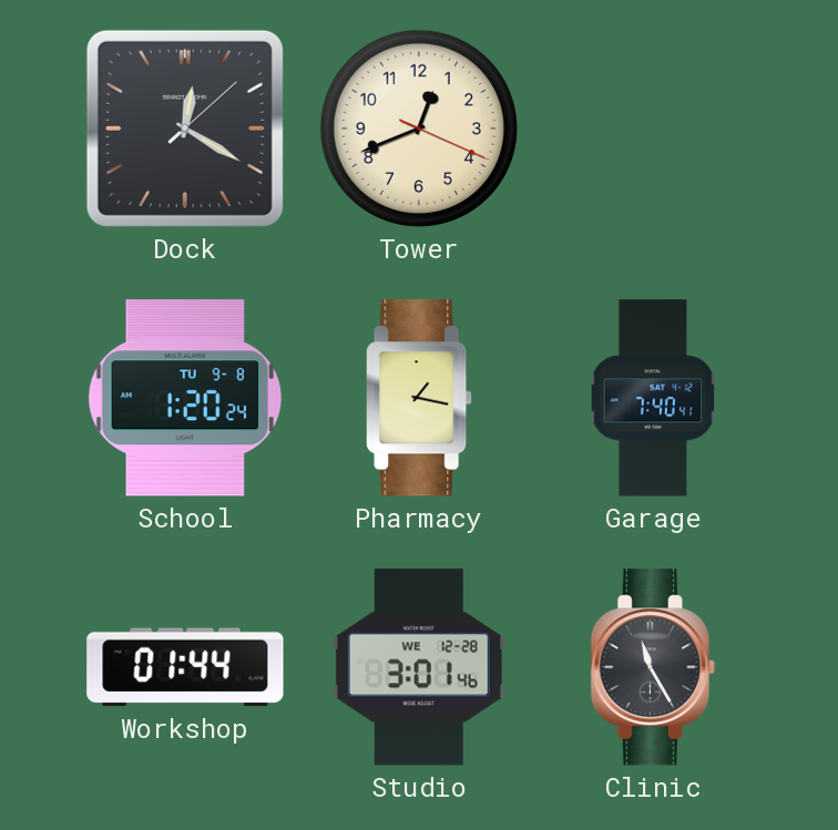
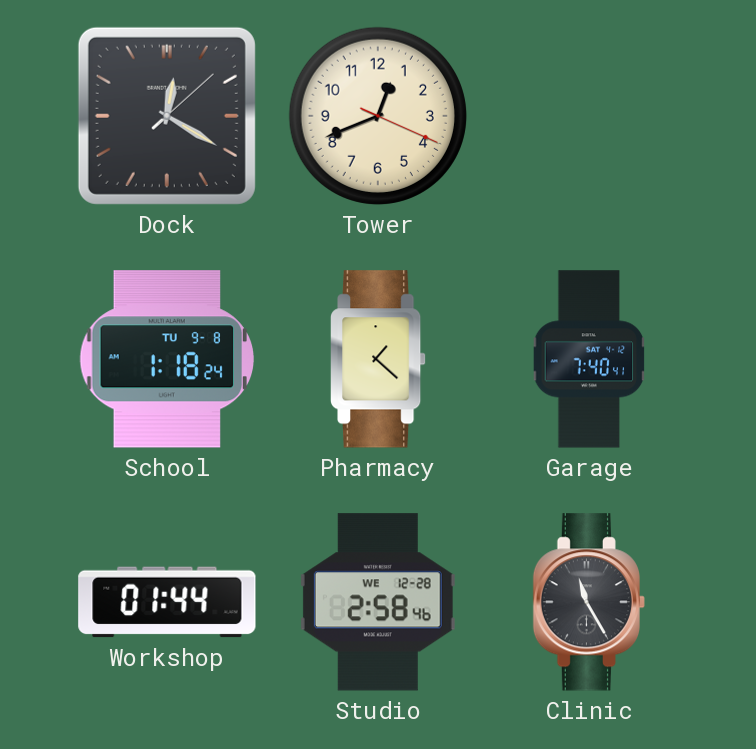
School: 1:20 -> 1:18 (166, 359)
Pharmacy: 1:17 -> 1:22 (379, 359)
Studio: 3:01 -> 2:58 (378, 602)
